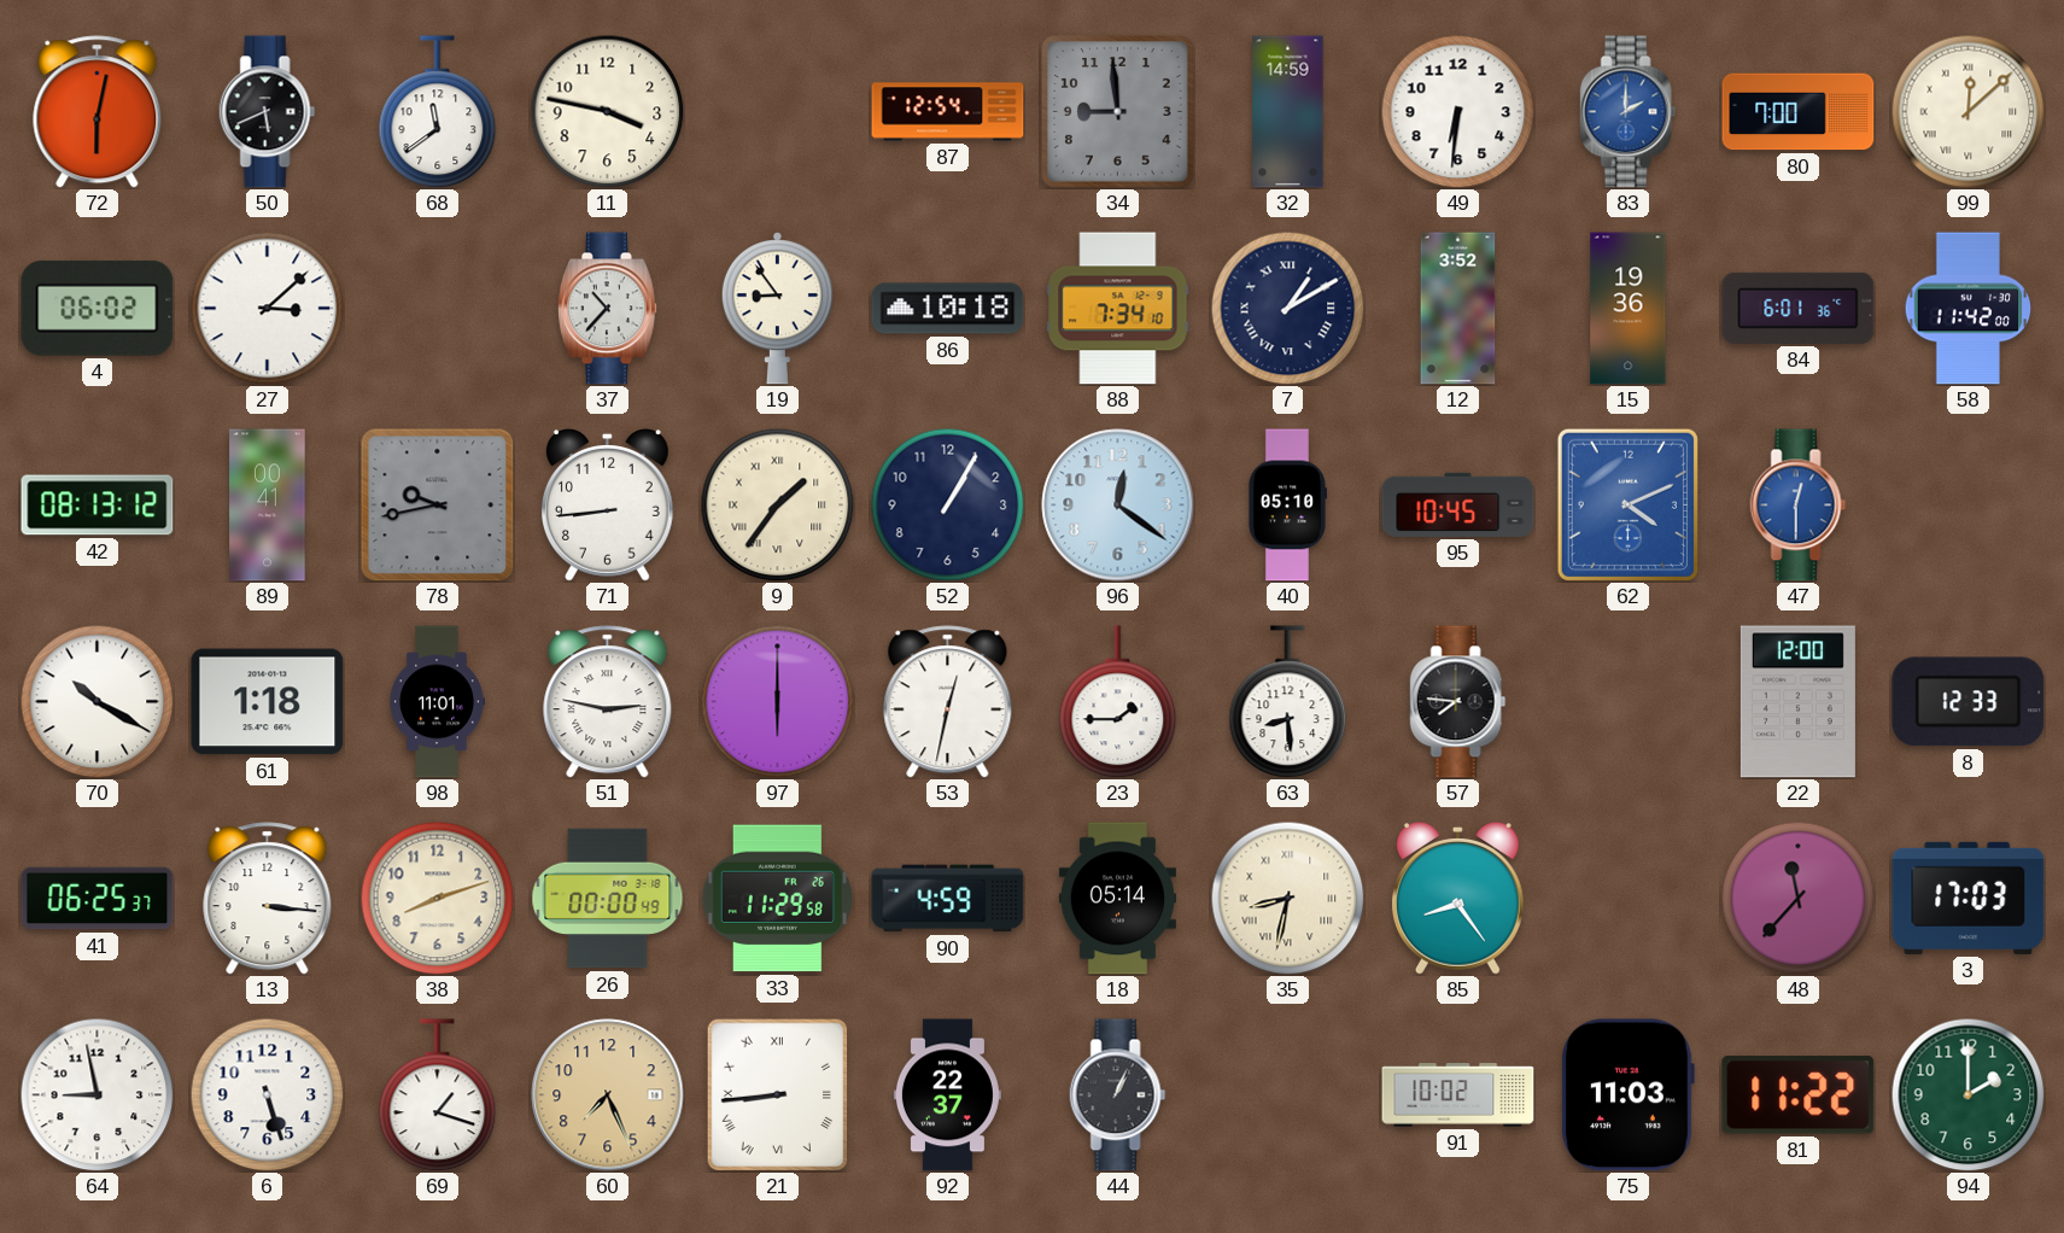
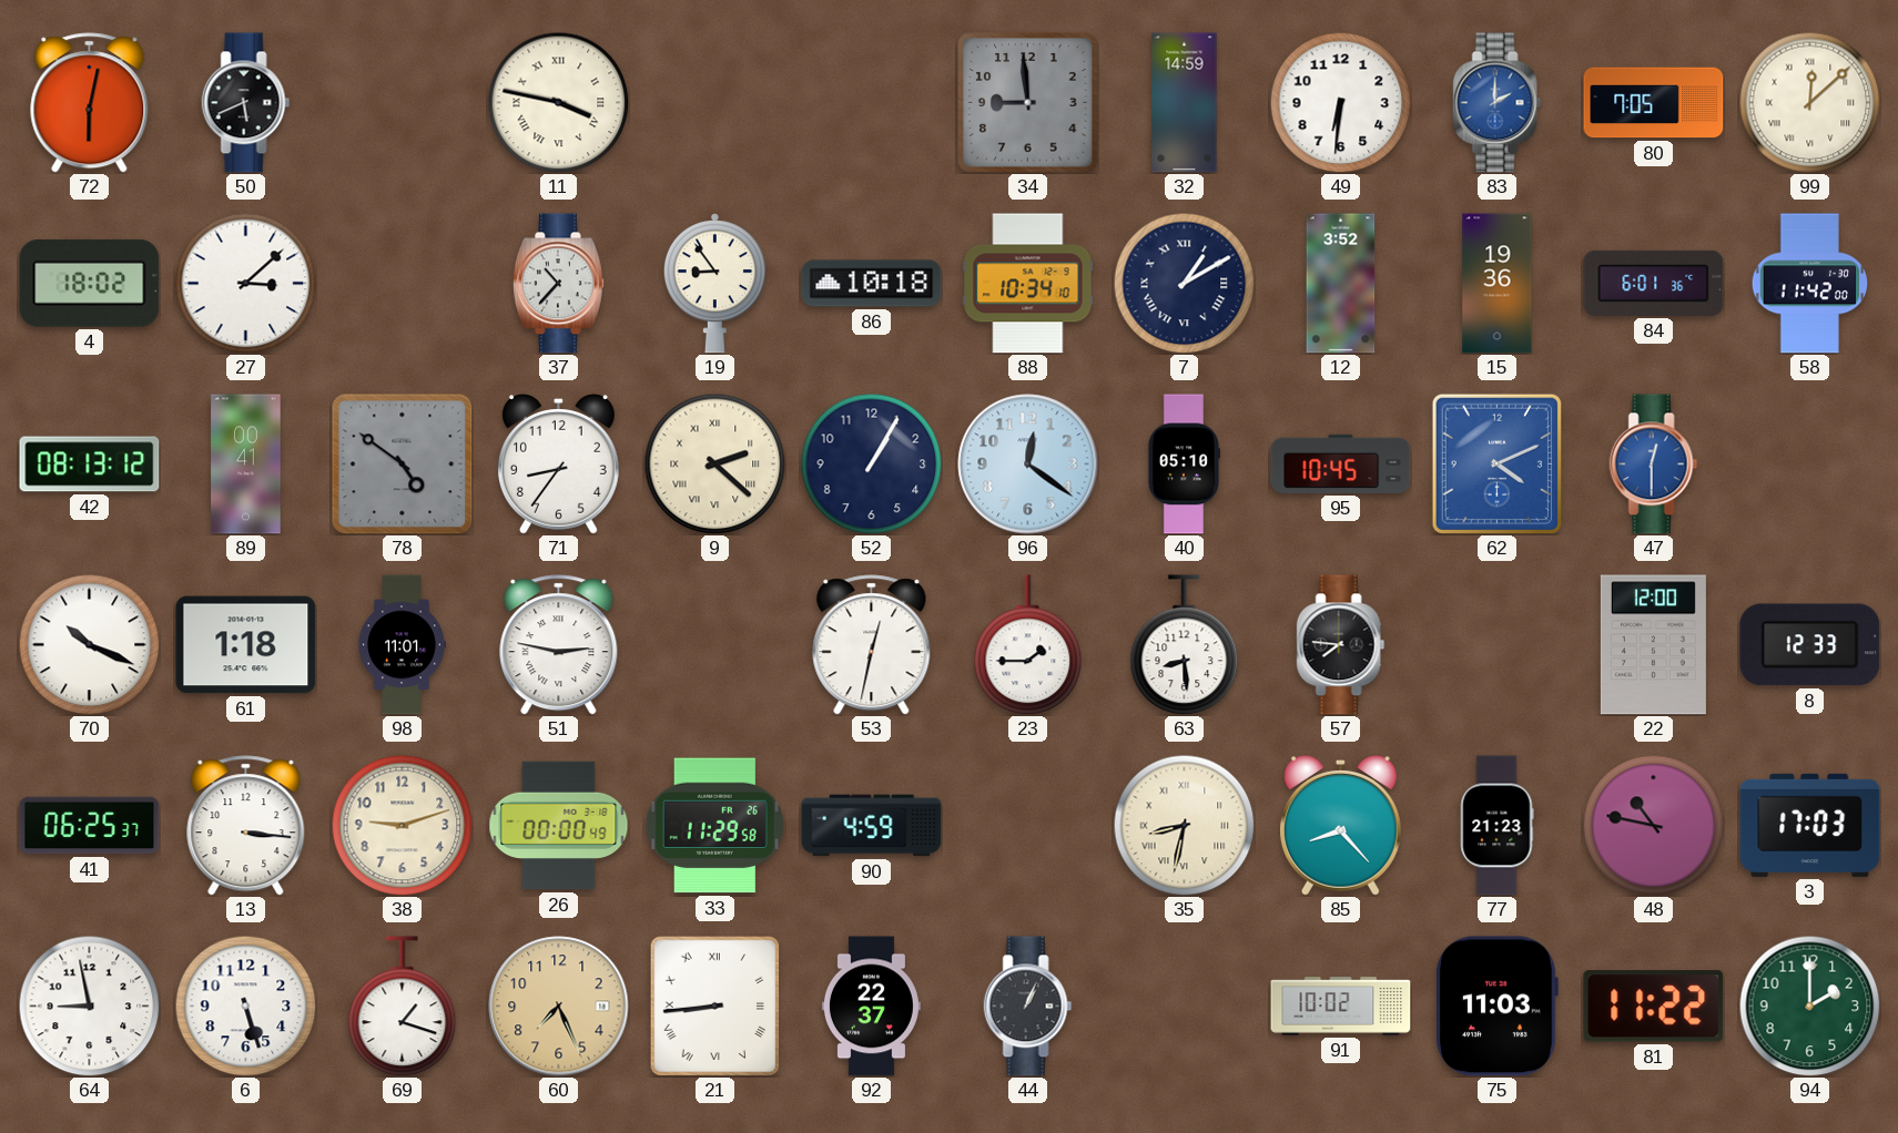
68: 11:39 -> none (438, 112)
11 numerals: Arabic -> Roman (558, 102)
87: 12:54 -> none (948, 112)
80: 7:00 -> 7:05 (1654, 103)
4: 06:02 -> 18:02 (90, 283)
88: 7:34 -> 10:34 (1028, 284)
78: 9:43 -> 4:51 (403, 465)
71: 8:44 -> 8:36 (558, 465)
9: 1:36 -> 2:22 (714, 463)
70: 10:20 -> 10:19 (89, 644)
97: 6:00 -> none (777, 701)
38: 8:12 -> 9:12 (402, 825)
18: 05:14 -> none (1117, 899)
85: 8:24 -> 8:23 (1340, 826)
77: none -> 21:23 (1496, 826)
48: 11:37 -> 10:47 (1653, 825)
